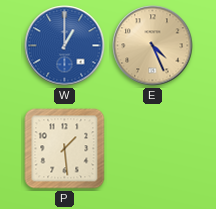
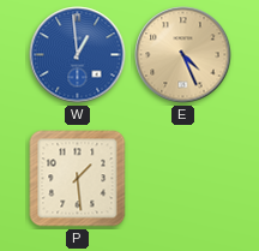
W: 1:00 -> 12:59 (78, 55)
